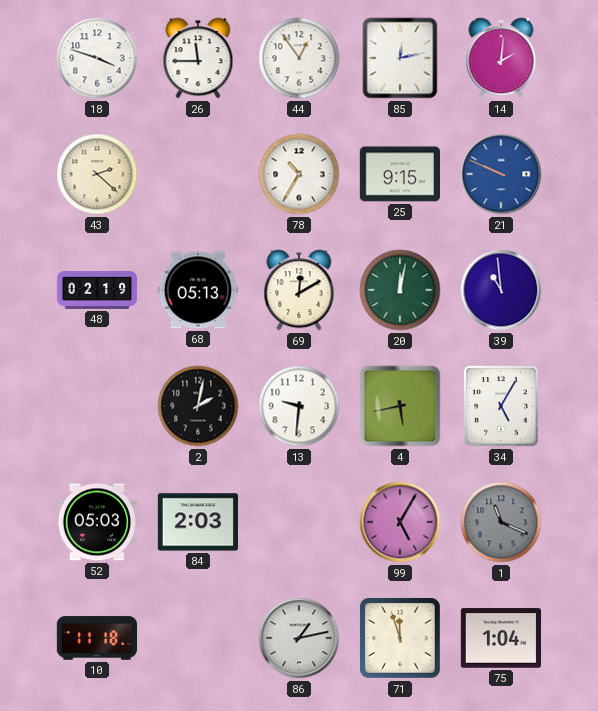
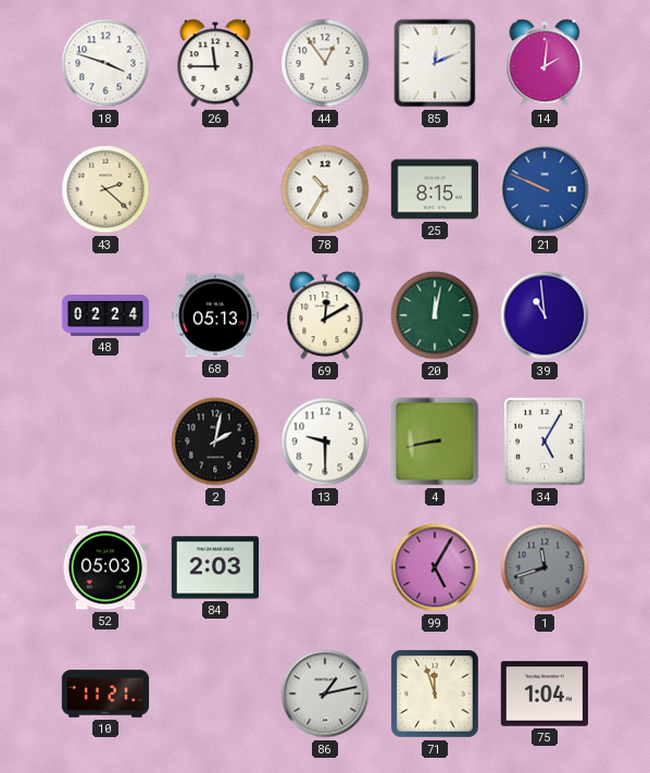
85: 12:13 -> 12:11 (435, 63)
25: 9:15 -> 8:15 (434, 189)
48: 02:19 -> 02:24 (105, 316)
13: 9:31 -> 9:30 (325, 441)
4: 5:43 -> 8:43 (435, 441)
1: 11:19 -> 11:42 (545, 568)
10: 11:18 -> 11:21 (105, 694)
